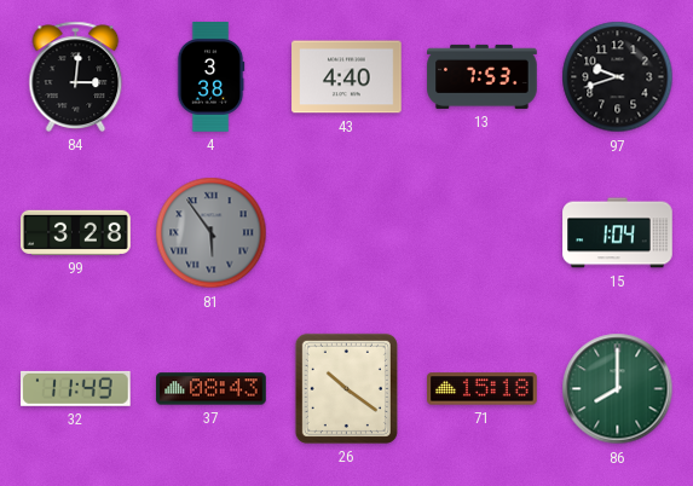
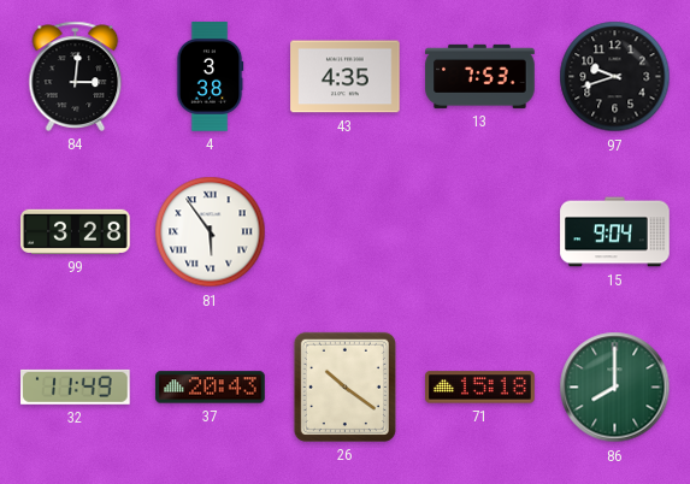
43: 4:40 -> 4:35 (346, 77)
81 dial: grey -> white (211, 232)
15: 1:04 -> 9:04 (615, 232)
37: 08:43 -> 20:43 (211, 388)
